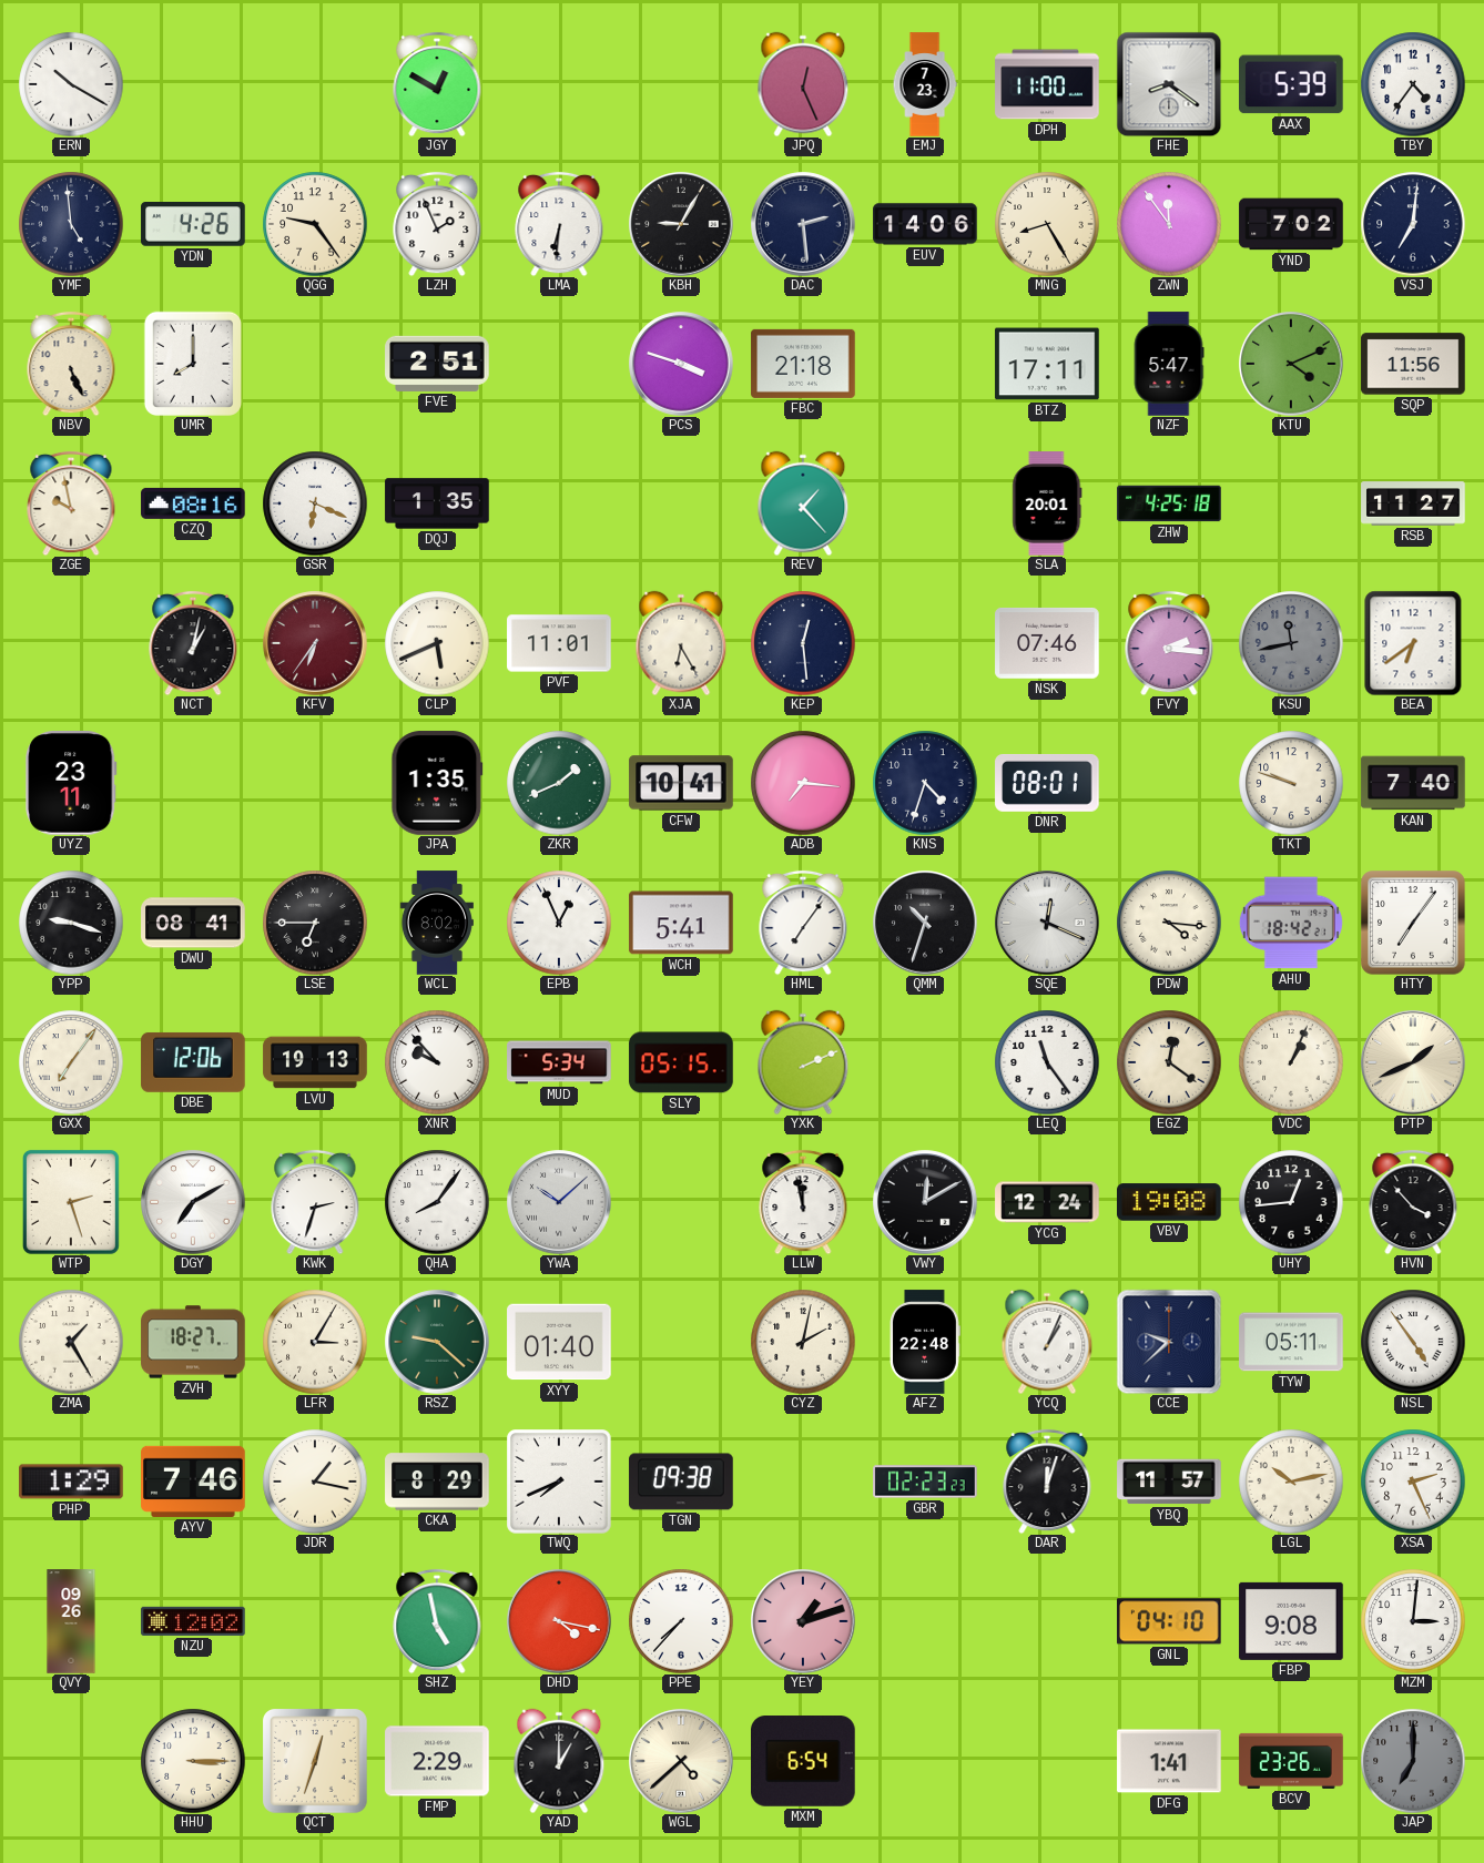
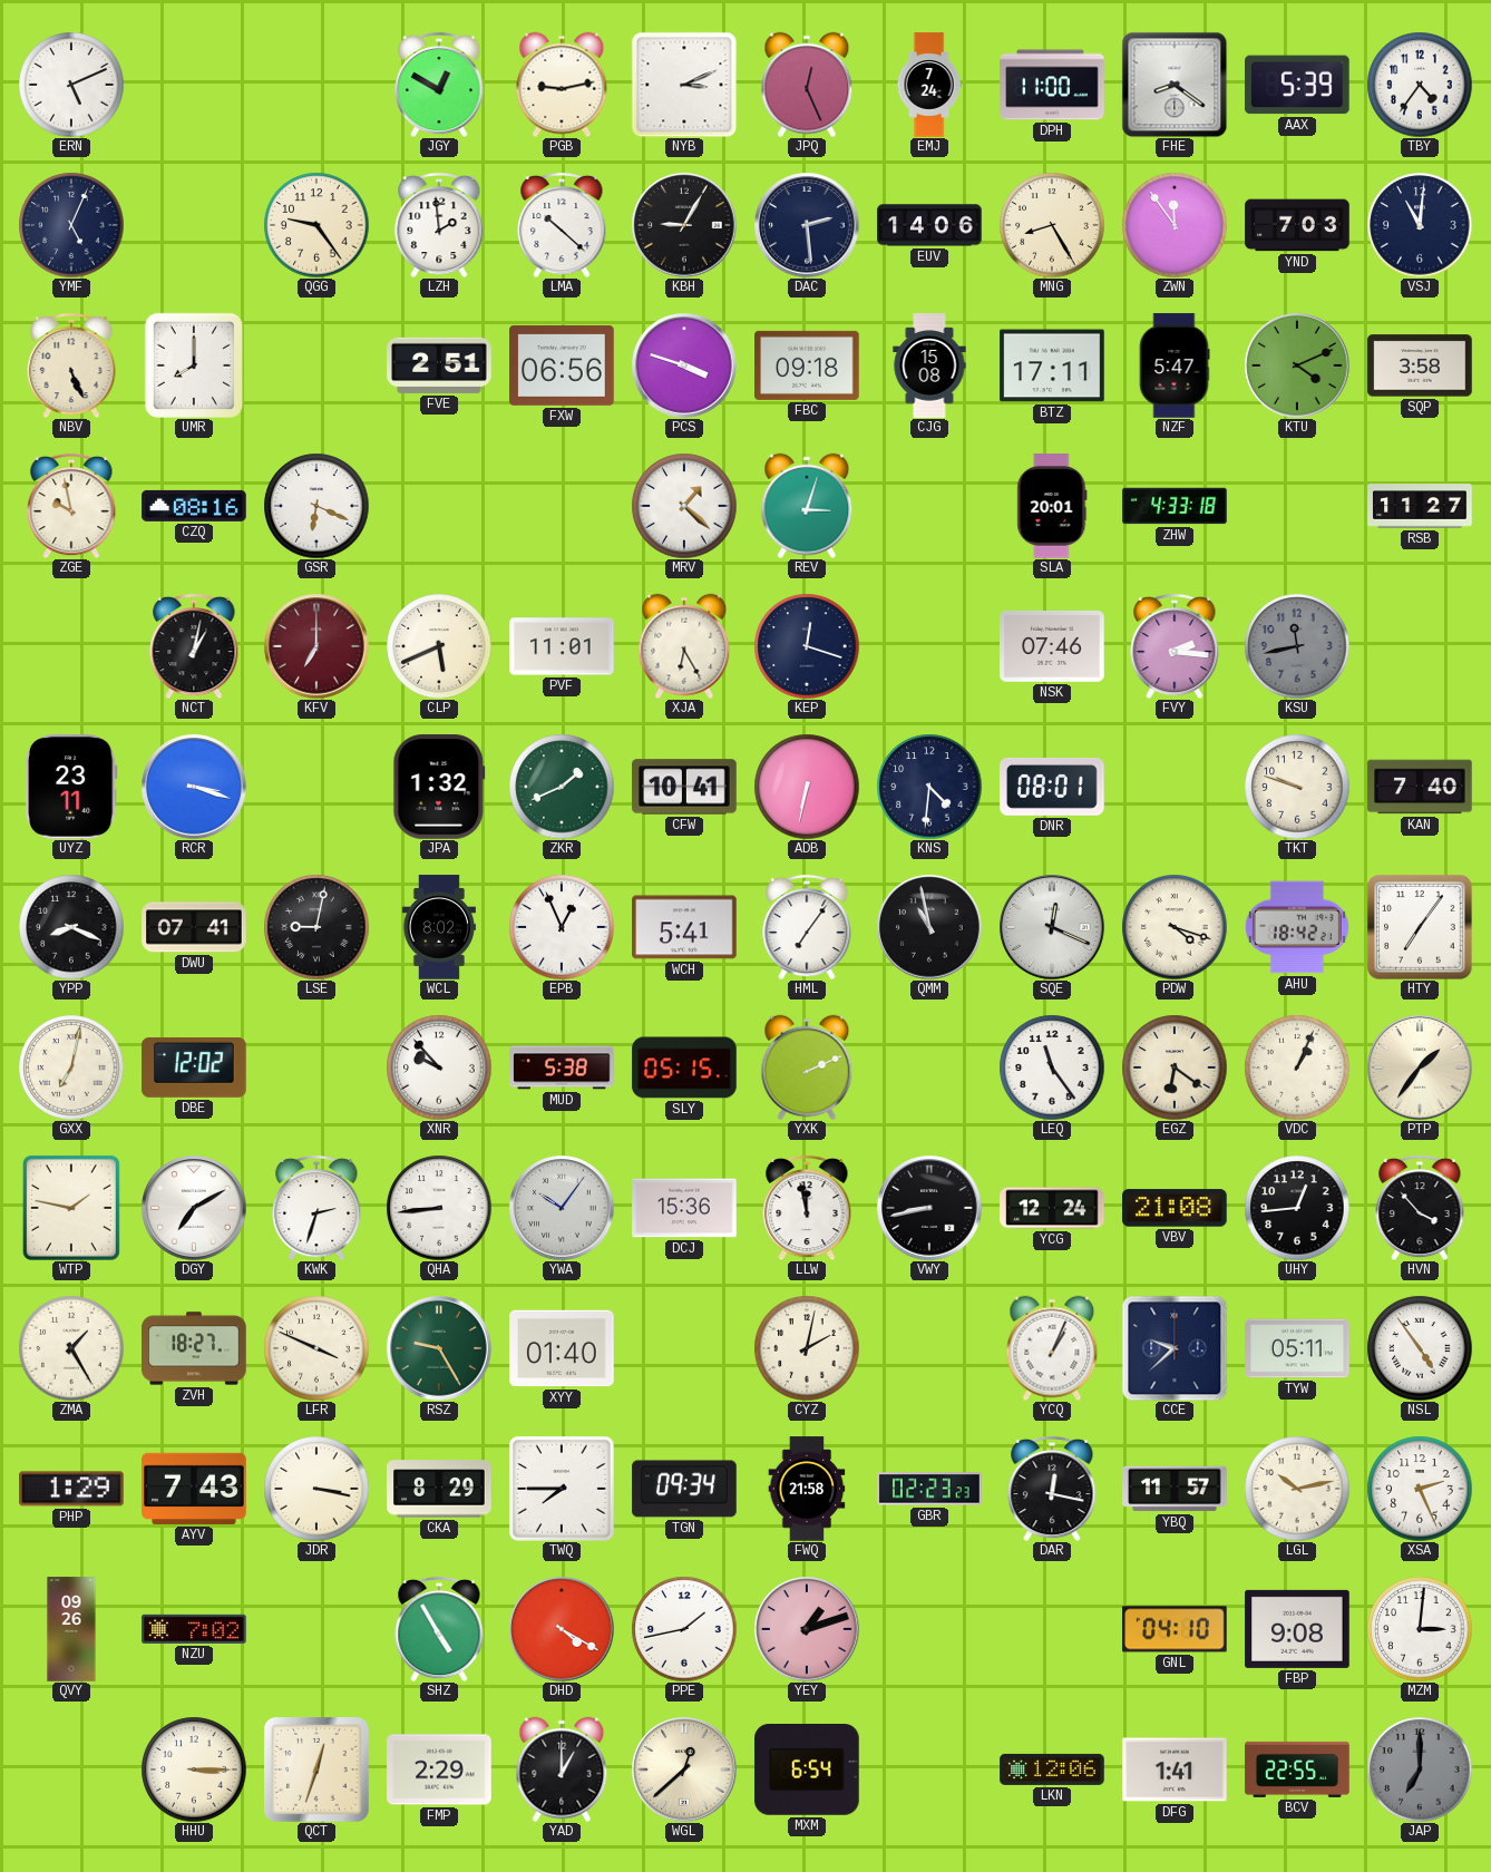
ERN: 10:20 -> 5:11 (71, 85)
PGB: none -> 9:13 (562, 85)
NYB: none -> 3:11 (684, 85)
EMJ: 7:23 -> 7:24 (929, 85)
YMF: 4:59 -> 5:04 (71, 225)
YDN: 4:26 -> none (193, 224)
LZH: 1:56 -> 1:59 (439, 225)
LMA: 6:31 -> 10:22 (562, 225)
YND: 7:02 -> 7:03 (1297, 225)
VSJ: 7:01 -> 11:01 (1420, 225)
FXW: none -> 06:56 (562, 367)
FBC: 21:18 -> 09:18 (807, 365)
CJG: none -> 15:08 (929, 365)
SQP: 11:56 -> 3:58 (1420, 365)
DQJ: 1:35 -> none (437, 503)
MRV: none -> 1:22 (684, 506)
REV: 1:23 -> 3:03 (807, 506)
ZHW: 4:25 -> 4:33 (1175, 506)
KFV: 6:36 -> 7:00 (316, 646)
KEP: 12:29 -> 12:18 (807, 646)
BEA: 6:39 -> none (1413, 643)
RCR: none -> 3:18 (194, 787)
JPA: 1:35 -> 1:32 (439, 787)
ADB: 7:16 -> 6:32 (807, 787)
KNS: 4:33 -> 4:31 (929, 787)
YPP: 9:18 -> 8:19 (71, 927)
DWU: 08:41 -> 07:41 (194, 927)
LSE: 6:45 -> 9:02 (316, 927)
QMM: 10:33 -> 10:58 (929, 927)
PDW: 4:16 -> 4:18 (1175, 927)
GXX: 7:06 -> 7:02 (71, 1067)
DBE: 12:06 -> 12:02 (194, 1067)
LVU: 19:13 -> none (315, 1062)
MUD: 5:34 -> 5:38 (562, 1067)
EGZ: 12:21 -> 6:21 (1175, 1067)
PTP: 1:41 -> 1:36 (1420, 1067)
WTP: 2:27 -> 1:47 (71, 1208)
QHA: 8:06 -> 8:44 (439, 1208)
YWA: 10:08 -> 10:06 (562, 1208)
DCJ: none -> 15:36 (684, 1208)
VWY: 12:10 -> 8:43 (929, 1208)
VBV: 19:08 -> 21:08 (1175, 1208)
LFR: 3:05 -> 3:49 (316, 1348)
RSZ: 9:22 -> 9:25 (439, 1348)
AFZ: 22:48 -> none (926, 1342)
AYV: 7:46 -> 7:43 (194, 1489)
JDR: 1:17 -> 3:17 (316, 1489)
TWQ: 7:41 -> 7:45 (562, 1489)
TGN: 09:38 -> 09:34 (684, 1489)
FWQ: none -> 21:58 (807, 1489)
DAR: 12:03 -> 12:17 (1052, 1489)
NZU: 12:02 -> 7:02 (194, 1629)
SHZ: 4:58 -> 4:55 (439, 1629)
DHD: 4:17 -> 4:20 (562, 1629)
PPE: 7:37 -> 1:43 (684, 1629)
WGL: 4:38 -> 12:38 (684, 1769)
LKN: none -> 12:06 (1052, 1769)
BCV: 23:26 -> 22:55 (1297, 1769)
